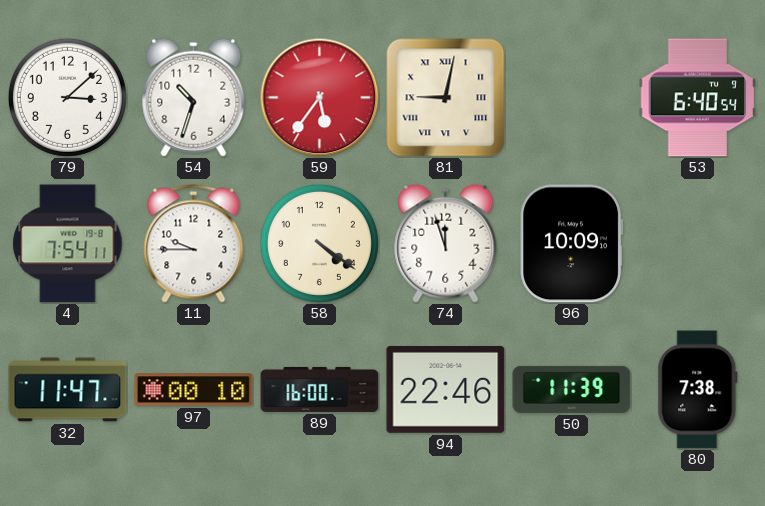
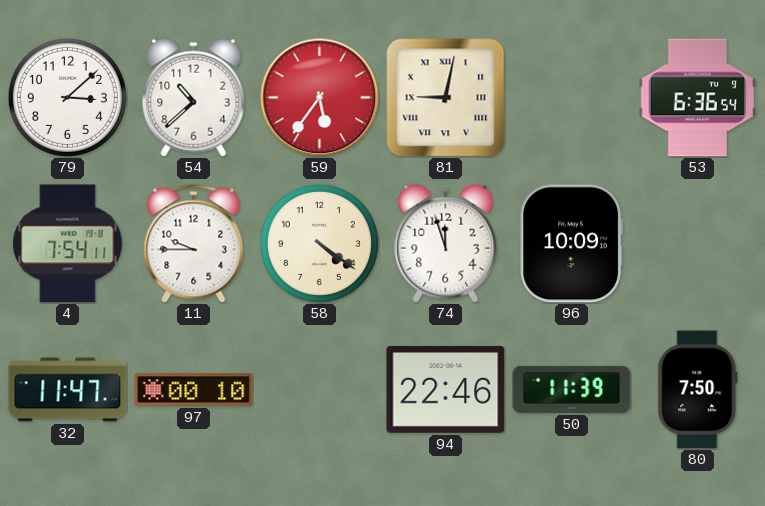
54: 10:33 -> 10:38 (194, 97)
53: 6:40 -> 6:36 (698, 98)
89: 16:00 -> none (320, 389)
80: 7:38 -> 7:50 (698, 390)
